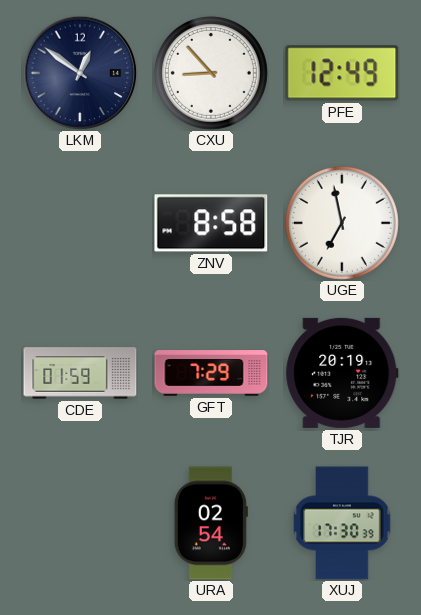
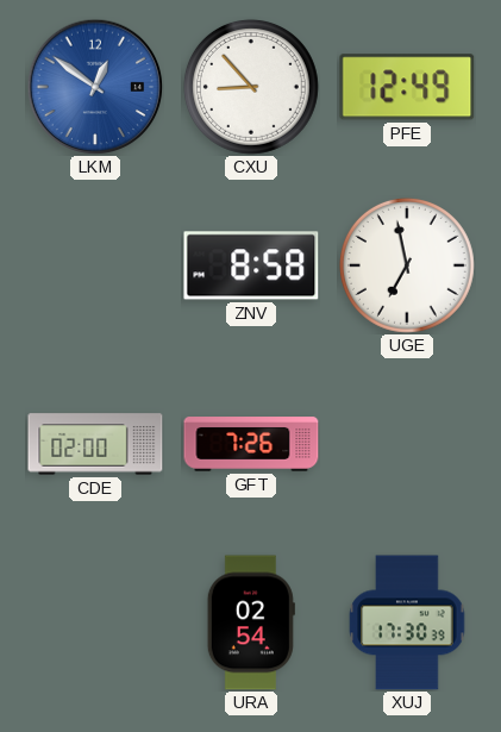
LKM dial: navy -> blue (95, 87)
CDE: 01:59 -> 02:00 (95, 444)
GFT: 7:29 -> 7:26 (251, 444)
TJR: 20:19 -> none (342, 373)
